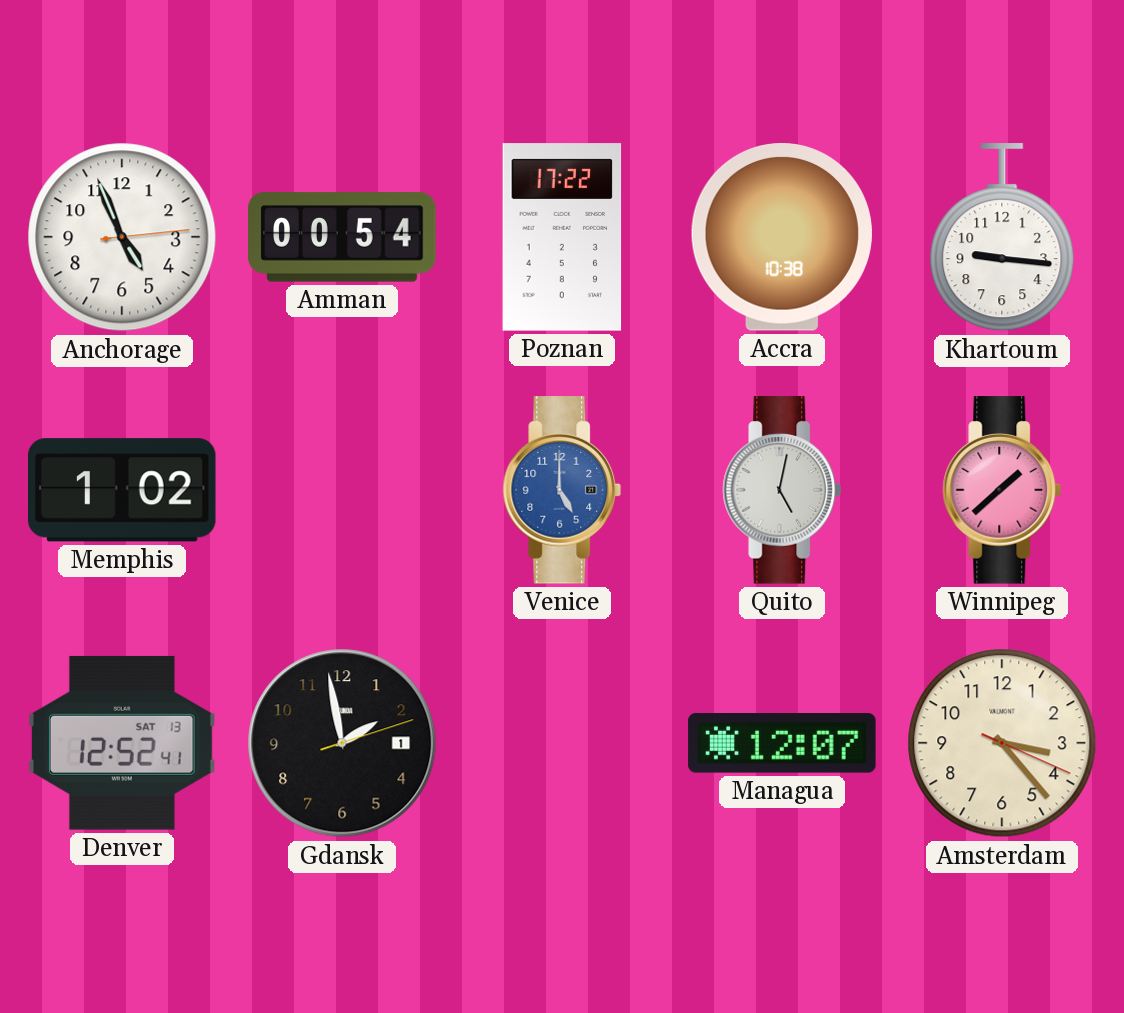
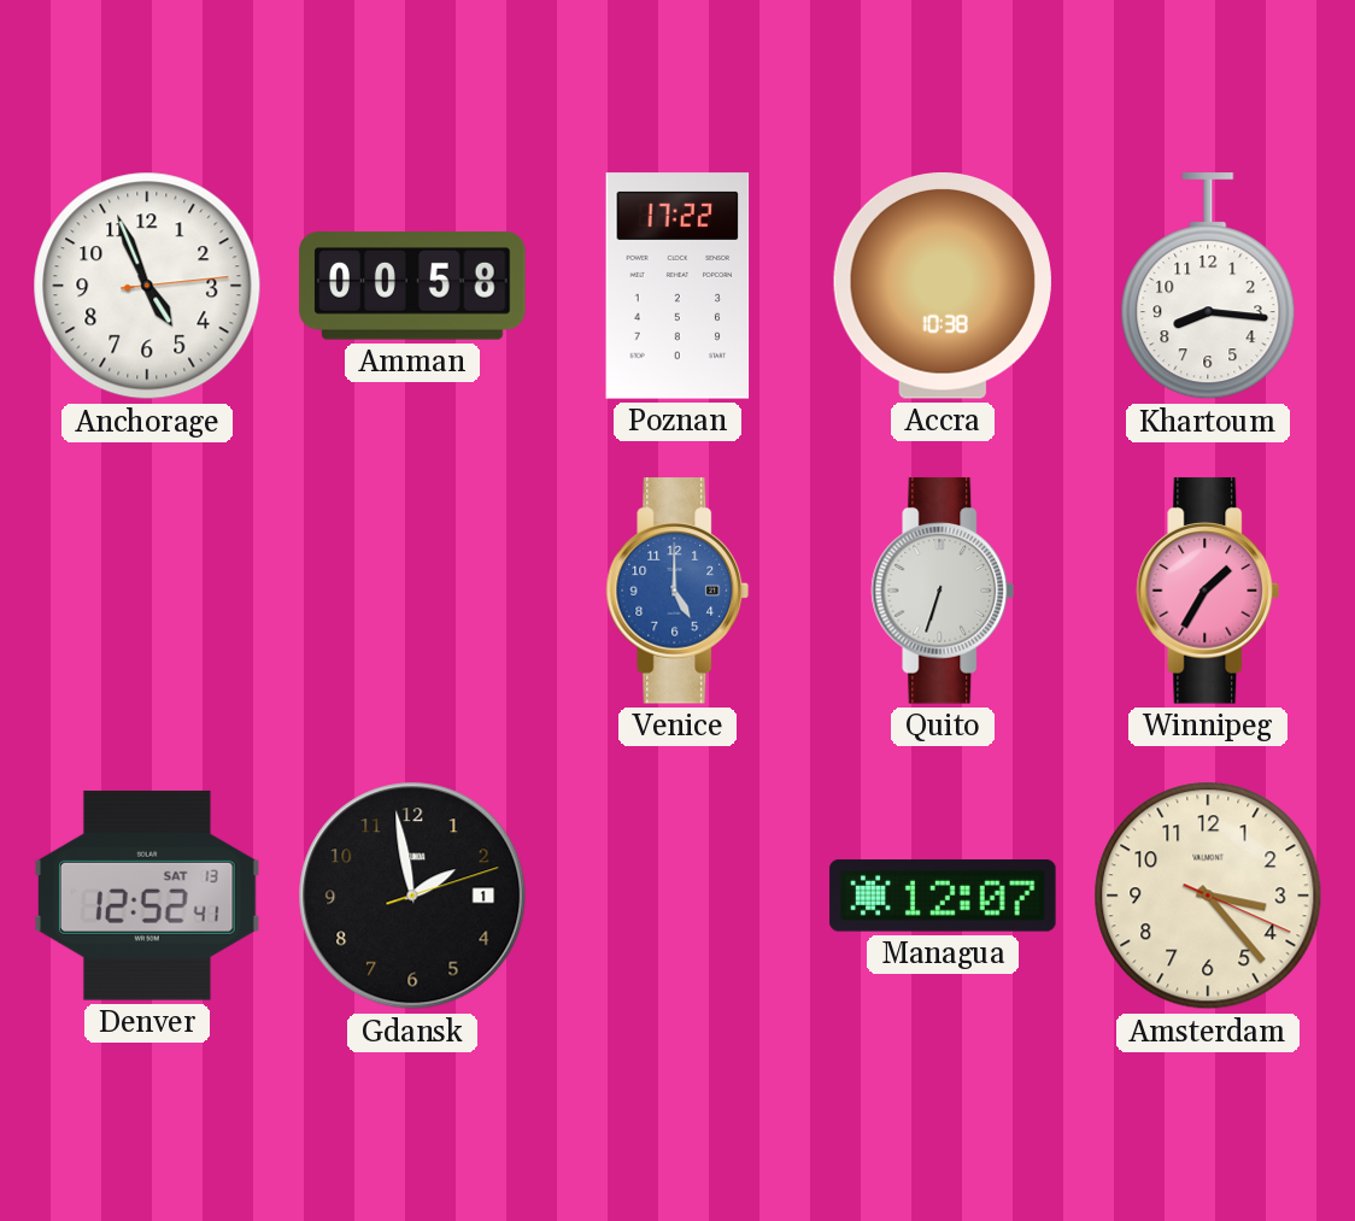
Amman: 00:54 -> 00:58 (412, 286)
Khartoum: 9:16 -> 8:16 (1208, 287)
Memphis: 1:02 -> none (123, 490)
Quito: 5:02 -> 6:33 (943, 591)
Winnipeg: 1:38 -> 1:35 (1208, 591)
